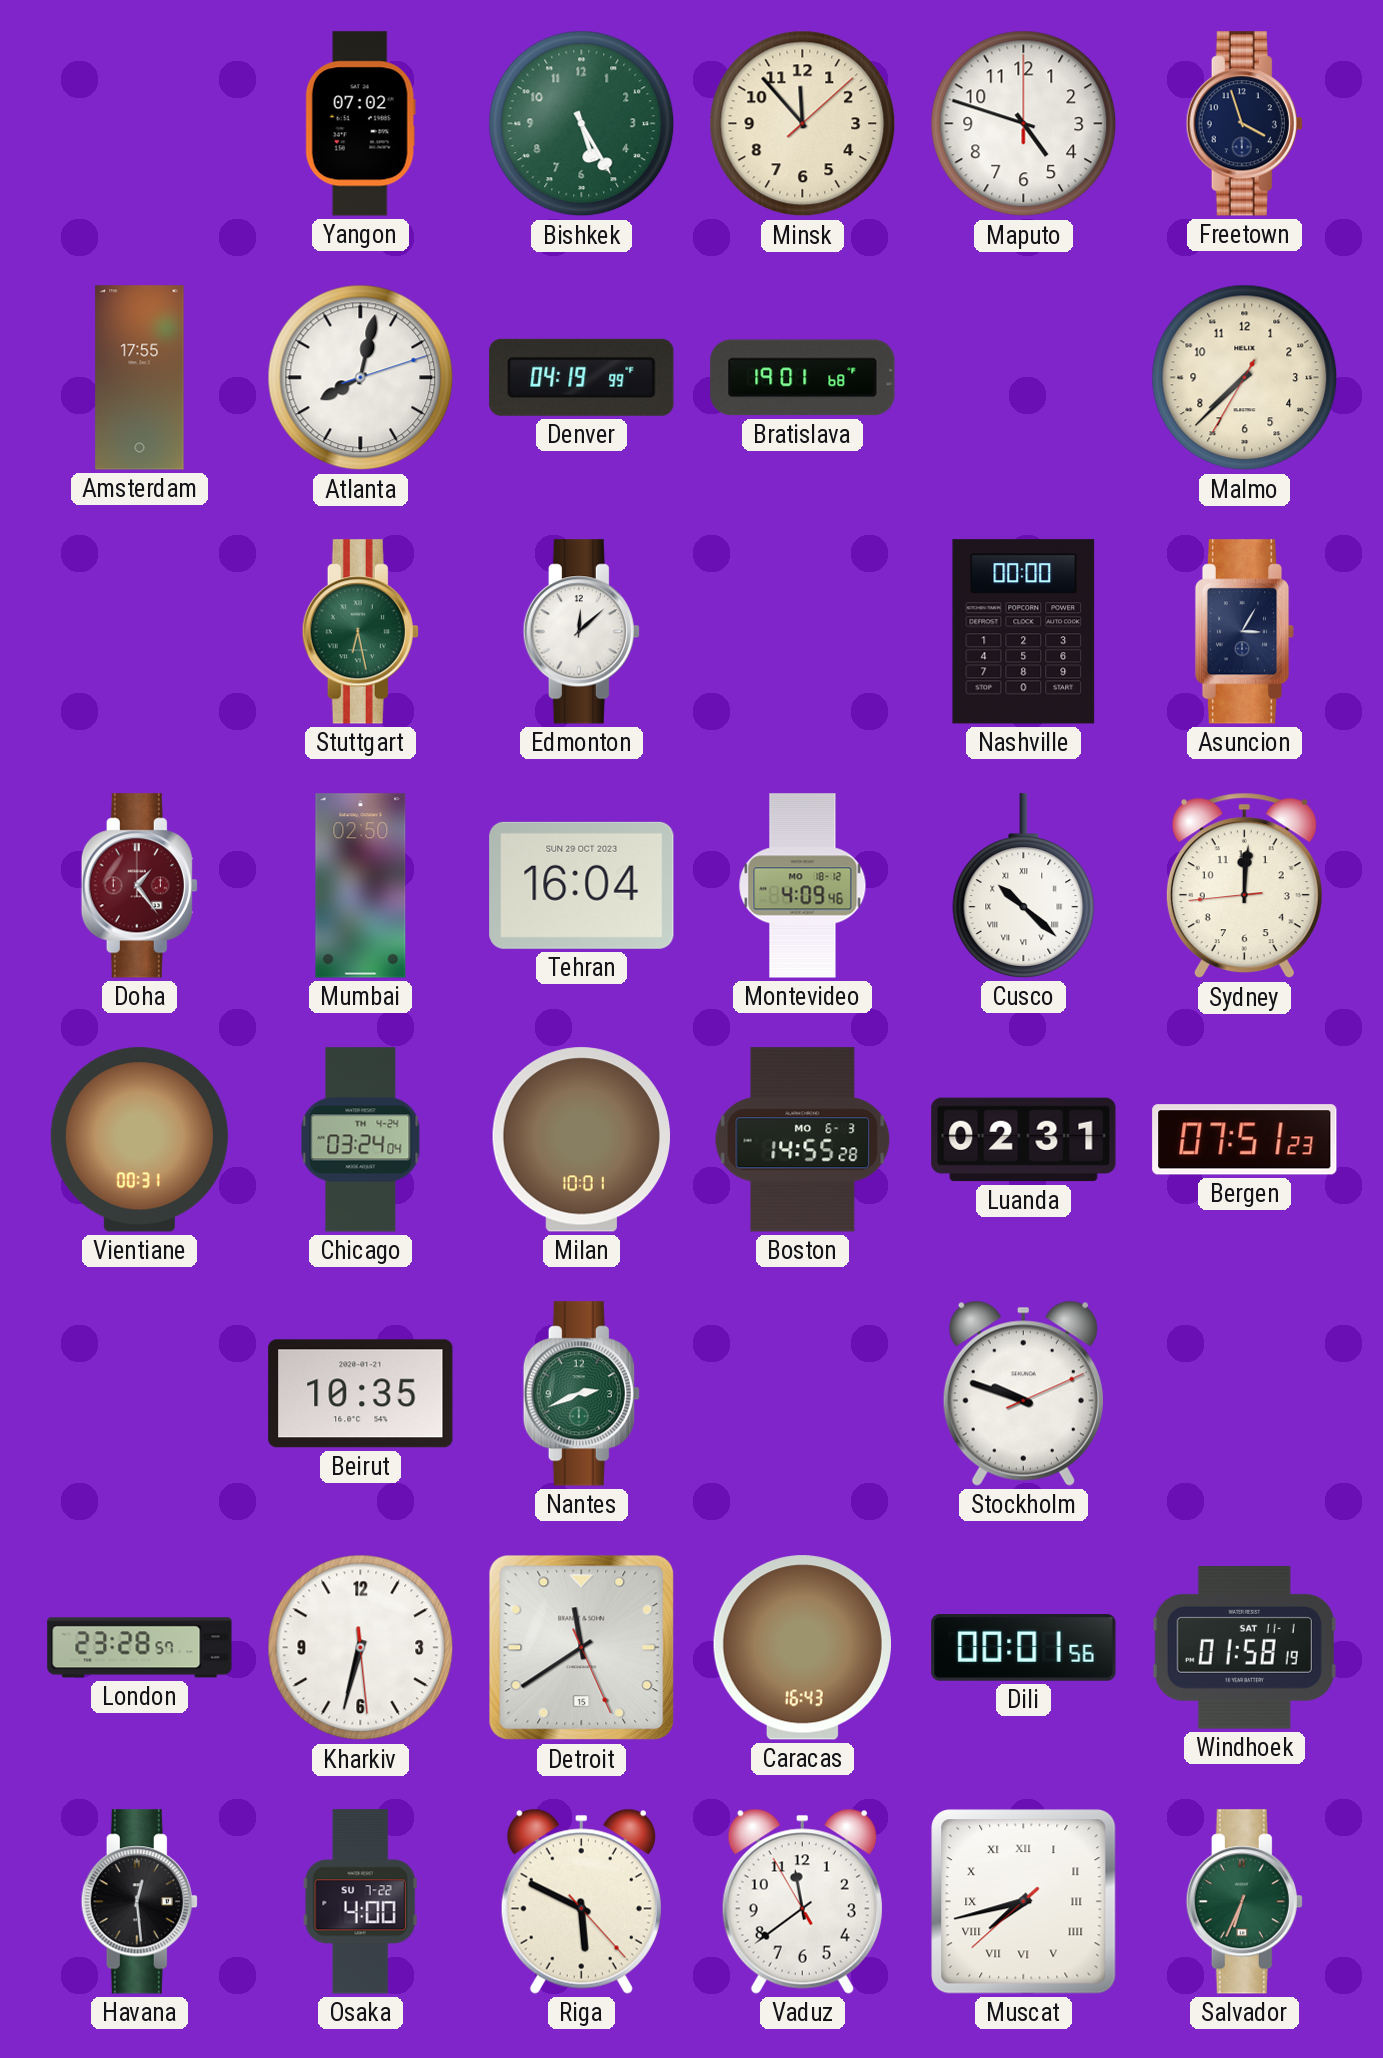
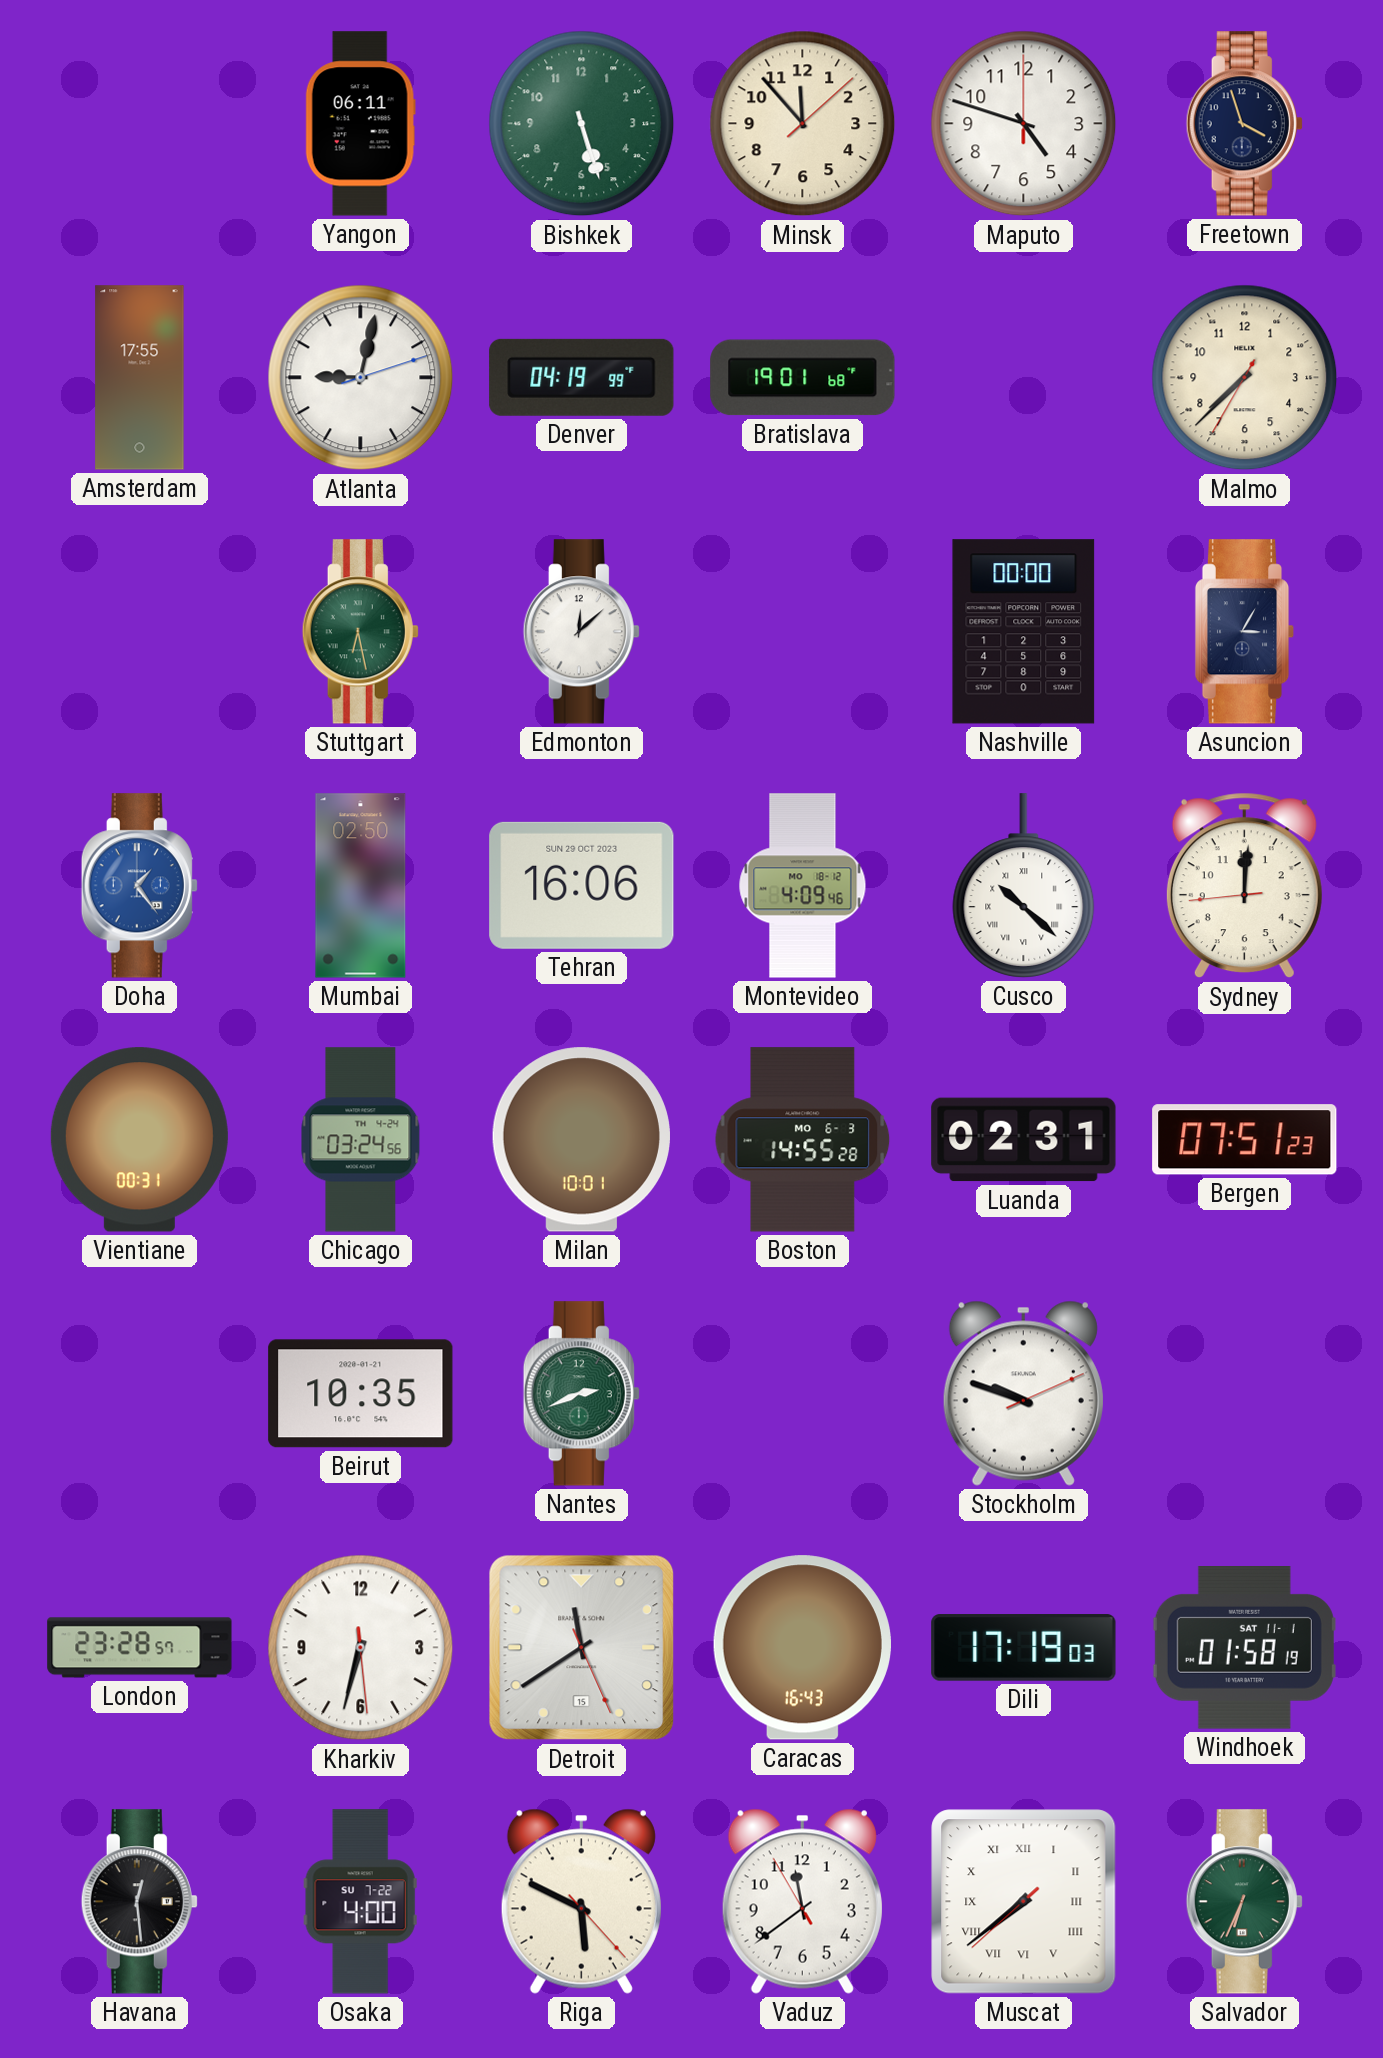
Yangon: 07:02 -> 06:11 (360, 124)
Bishkek: 5:25 -> 5:27 (582, 124)
Atlanta: 8:02 -> 9:02 (361, 378)
Doha dial: burgundy -> blue (139, 886)
Tehran: 16:04 -> 16:06 (582, 885)
Chicago: 03:24:04 -> 03:24:56 (361, 1140)
Dili: 00:01 -> 17:19 (1024, 1648)
Muscat: 7:42 -> 7:38 (1024, 1902)
